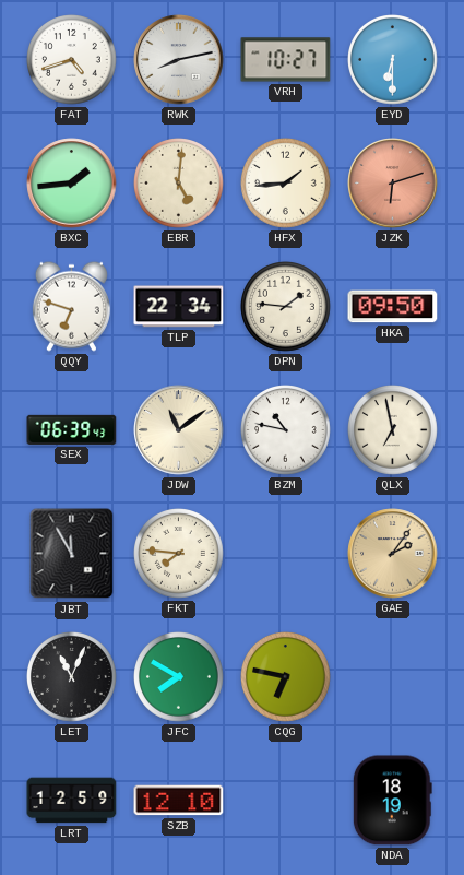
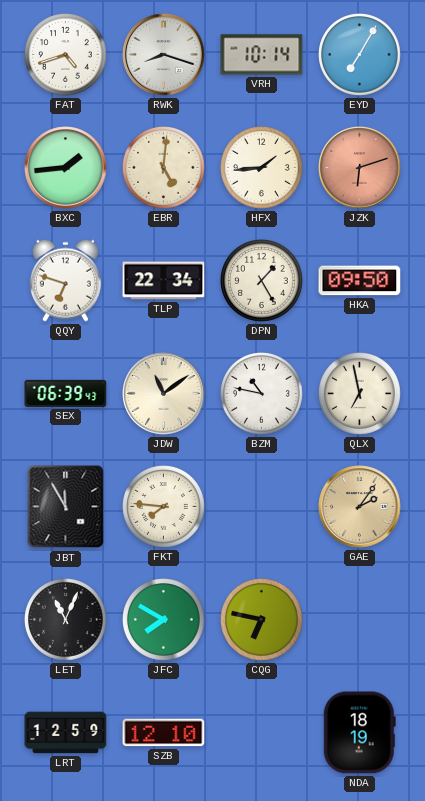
RWK: 8:13 -> 8:18 (164, 55)
VRH: 10:27 -> 10:14 (262, 55)
EYD: 6:30 -> 7:05 (360, 55)
DPN: 1:46 -> 1:25 (262, 281)
